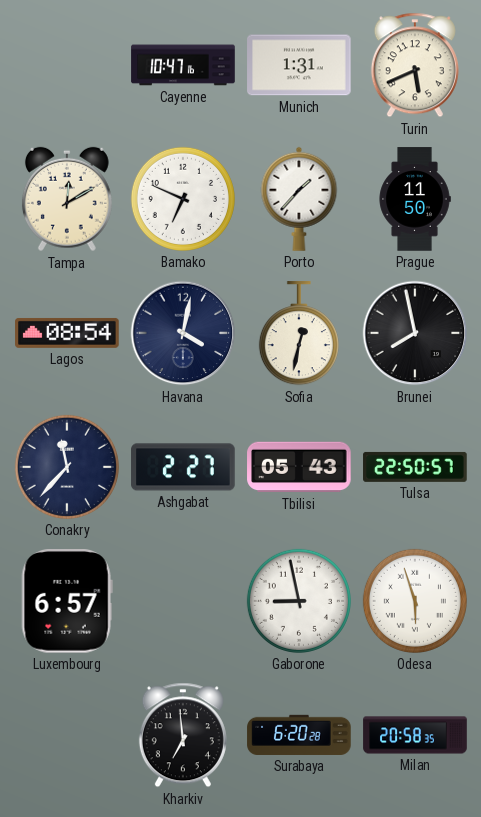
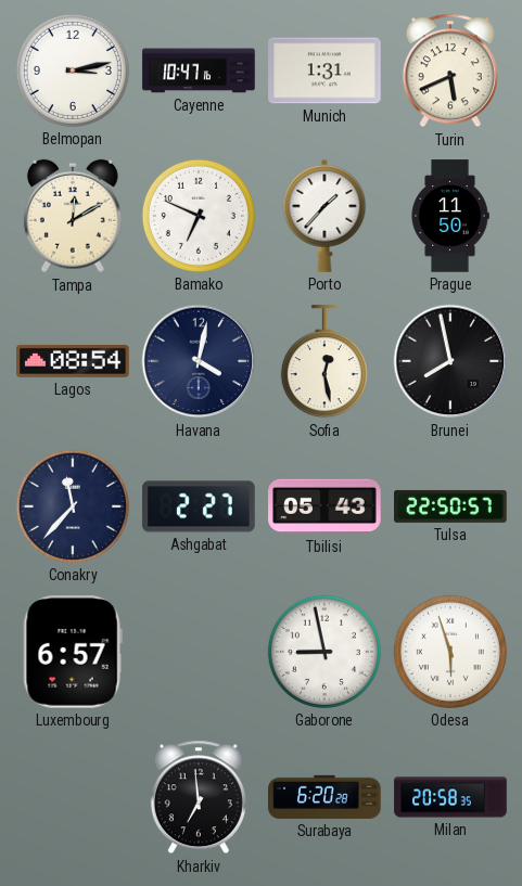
Belmopan: none -> 3:13 (73, 70)
Sofia: 12:32 -> 12:28 (324, 362)
